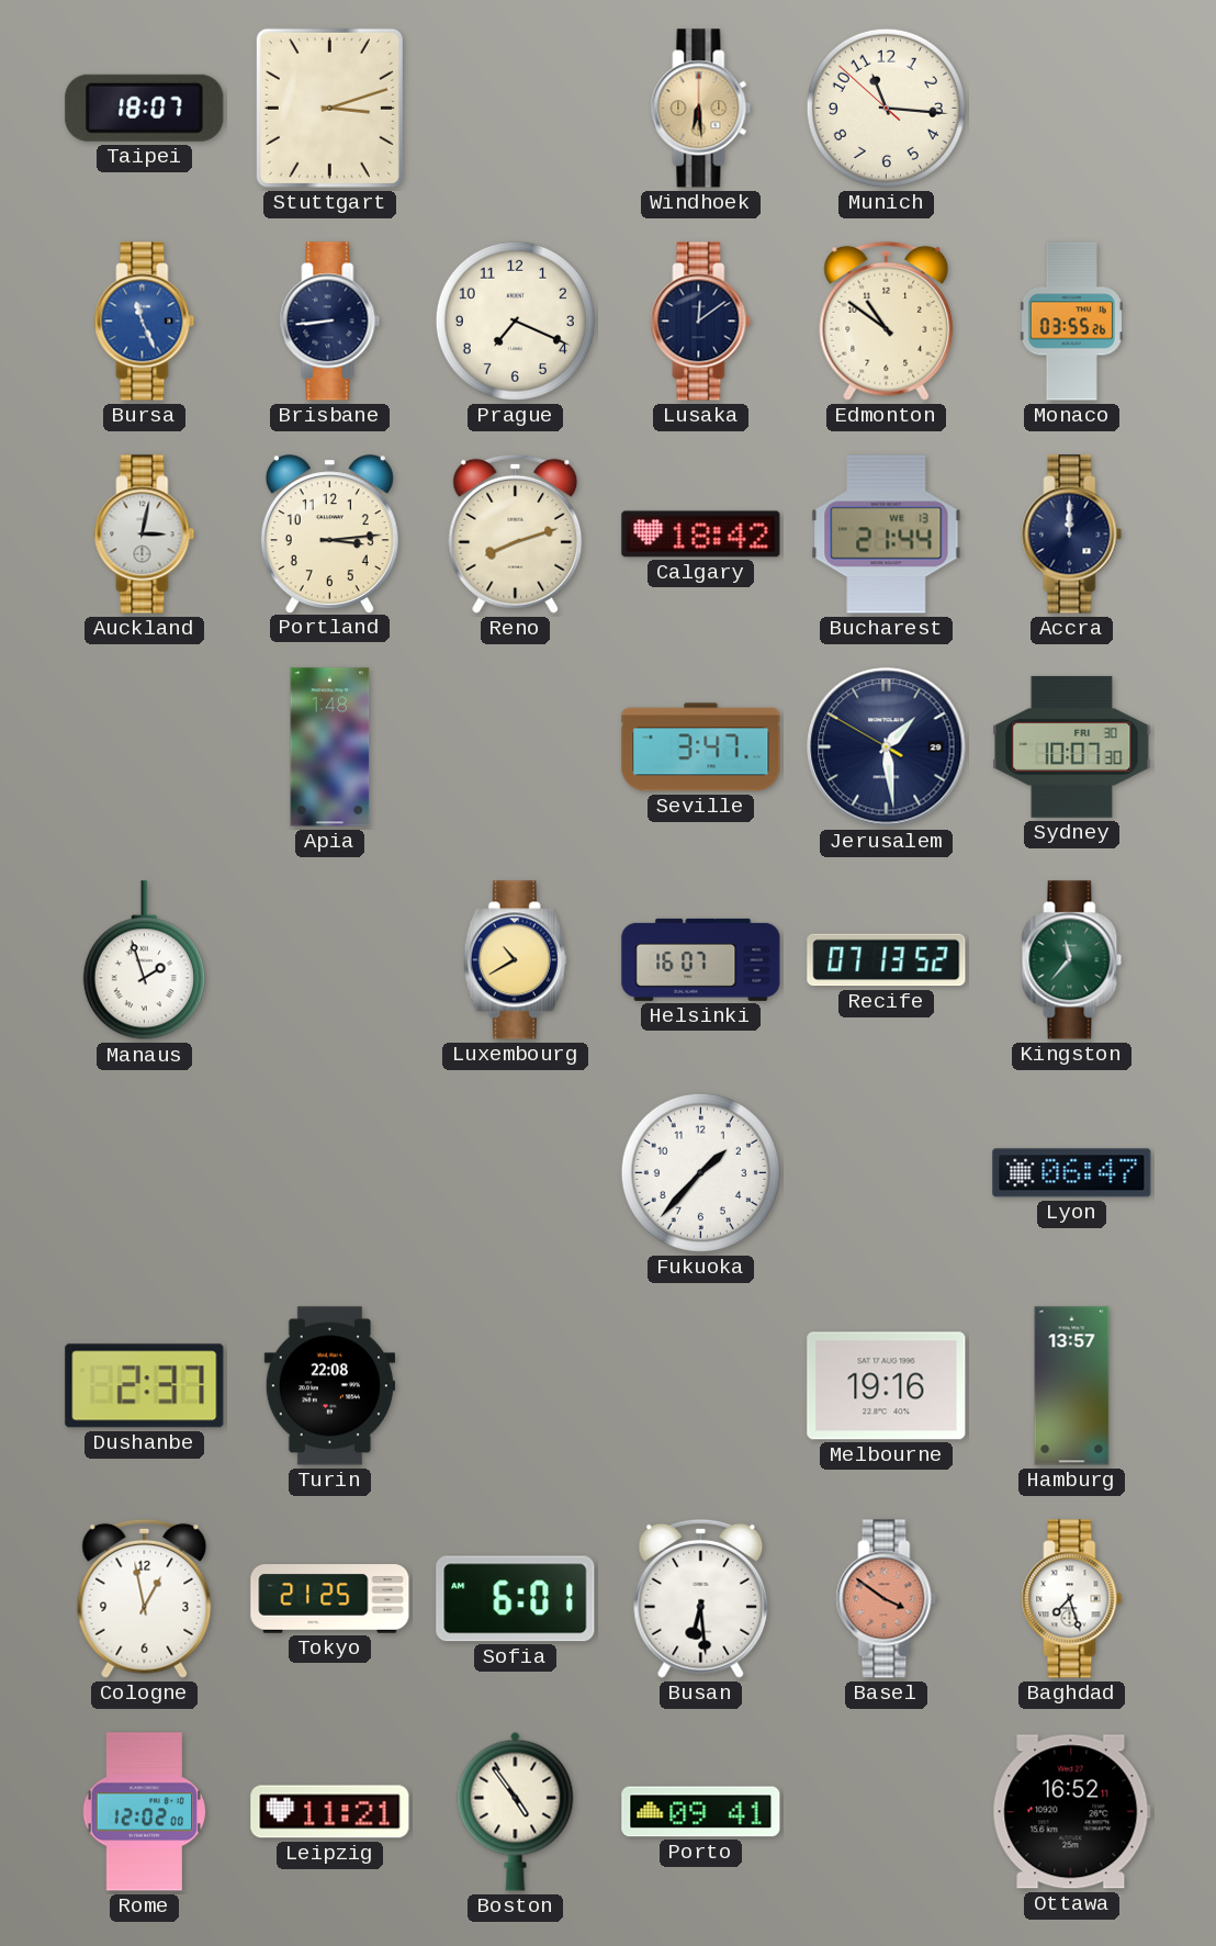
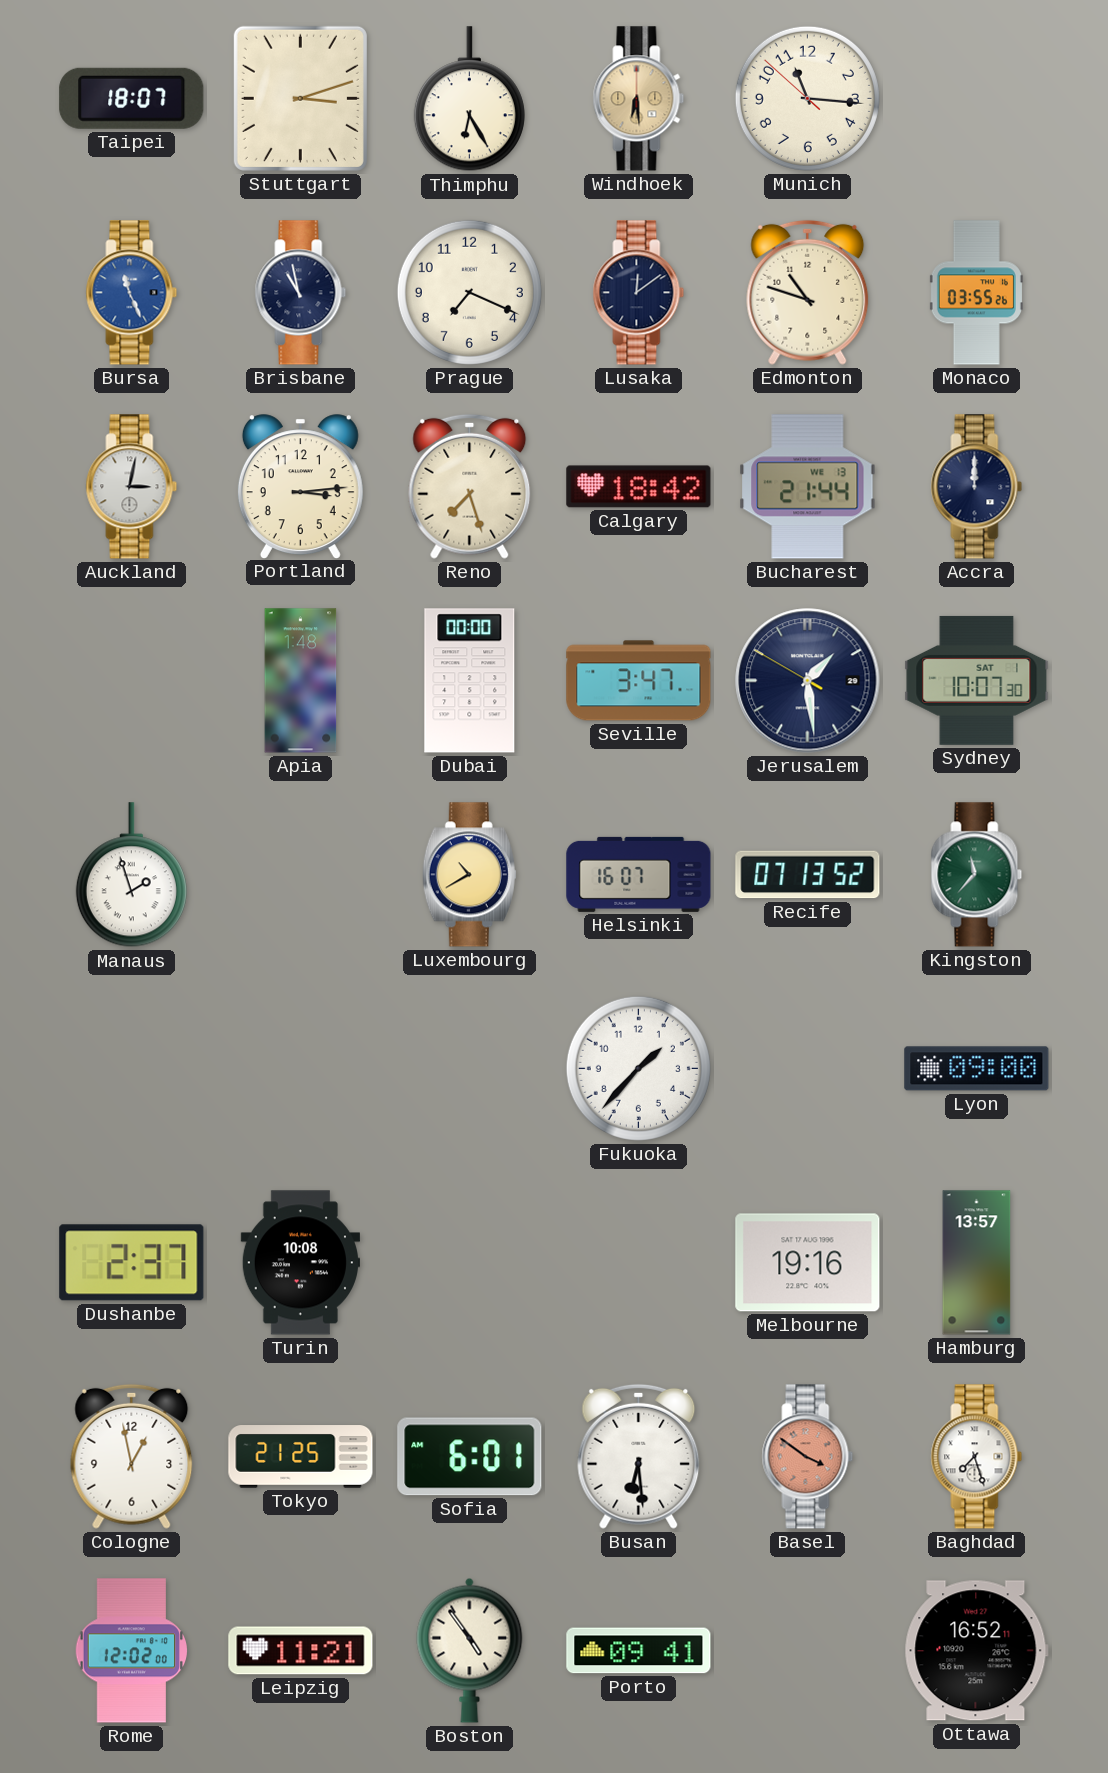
Thimphu: none -> 6:25 (469, 99)
Brisbane: 8:44 -> 10:58 (301, 293)
Edmonton: 10:51 -> 10:48 (808, 292)
Reno: 8:12 -> 7:27 (470, 486)
Dubai: none -> 00:00 (470, 681)
Sydney date: FRI 30 -> SAT 1 (977, 680)
Lyon: 06:47 -> 09:00 (977, 1069)
Turin: 22:08 -> 10:08 (300, 1263)
